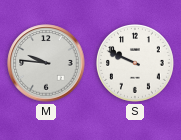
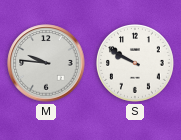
S: 9:49 -> 9:50 (136, 64)
